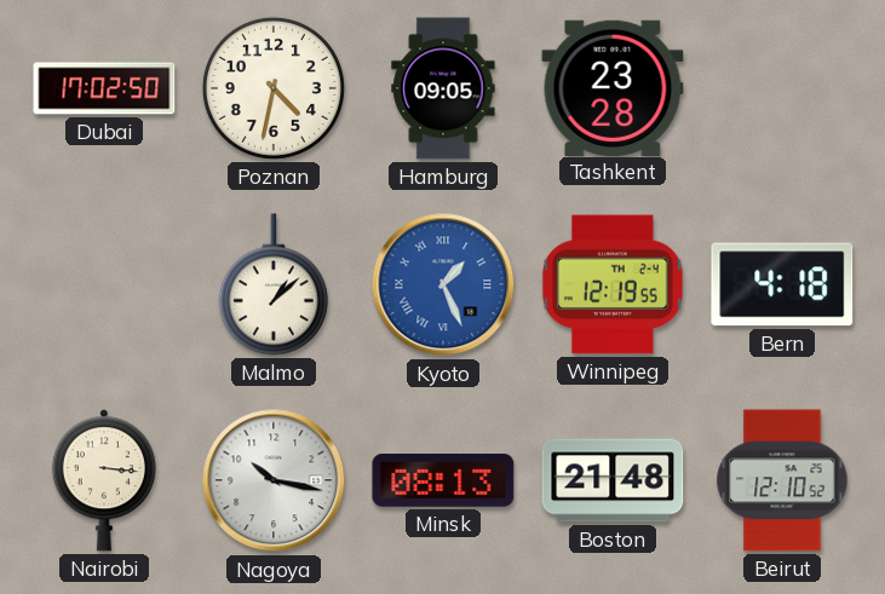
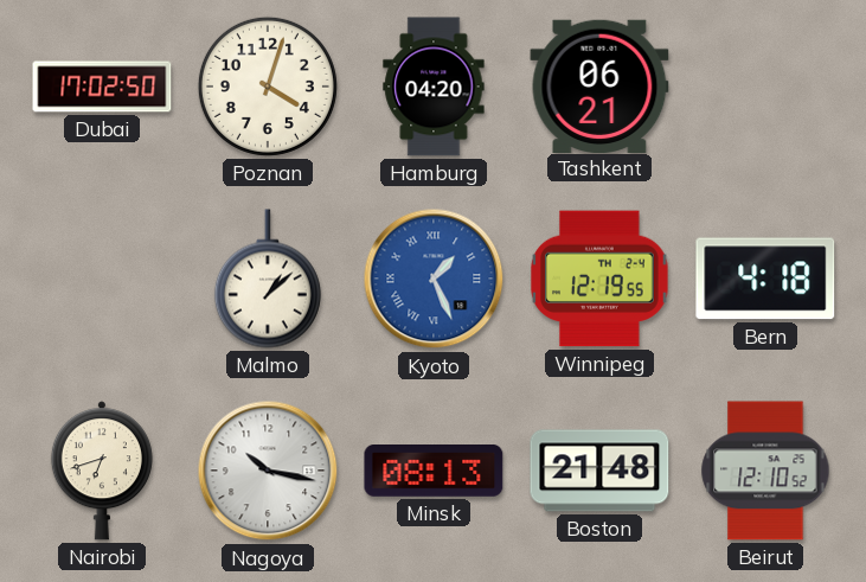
Poznan: 4:32 -> 4:03 (268, 87)
Hamburg: 09:05 -> 04:20 (434, 87)
Tashkent: 23:28 -> 06:21 (599, 85)
Nairobi: 3:16 -> 6:42 (102, 471)
